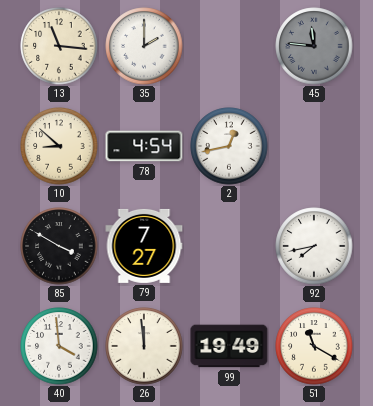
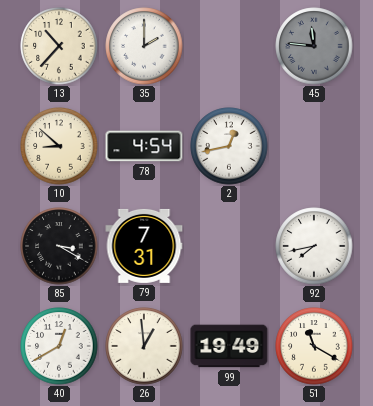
13: 11:16 -> 10:37 (59, 46)
85: 3:50 -> 3:20 (59, 246)
79: 7:27 -> 7:31 (144, 246)
40: 3:59 -> 12:40 (59, 346)
26: 11:59 -> 12:59 (144, 346)
